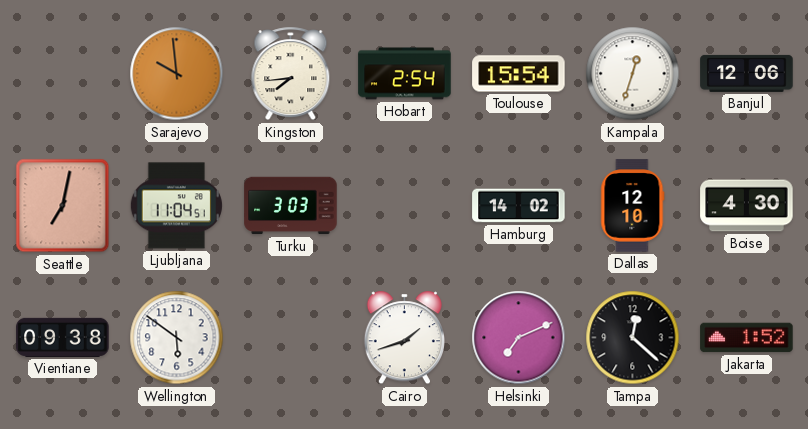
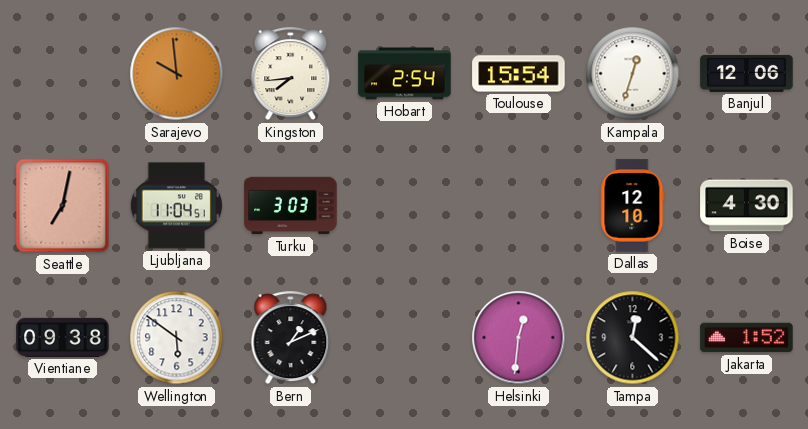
Hamburg: 14:02 -> none (519, 206)
Bern: none -> 1:11 (291, 338)
Cairo: 1:42 -> none (404, 338)
Helsinki: 7:11 -> 12:31 (519, 338)
